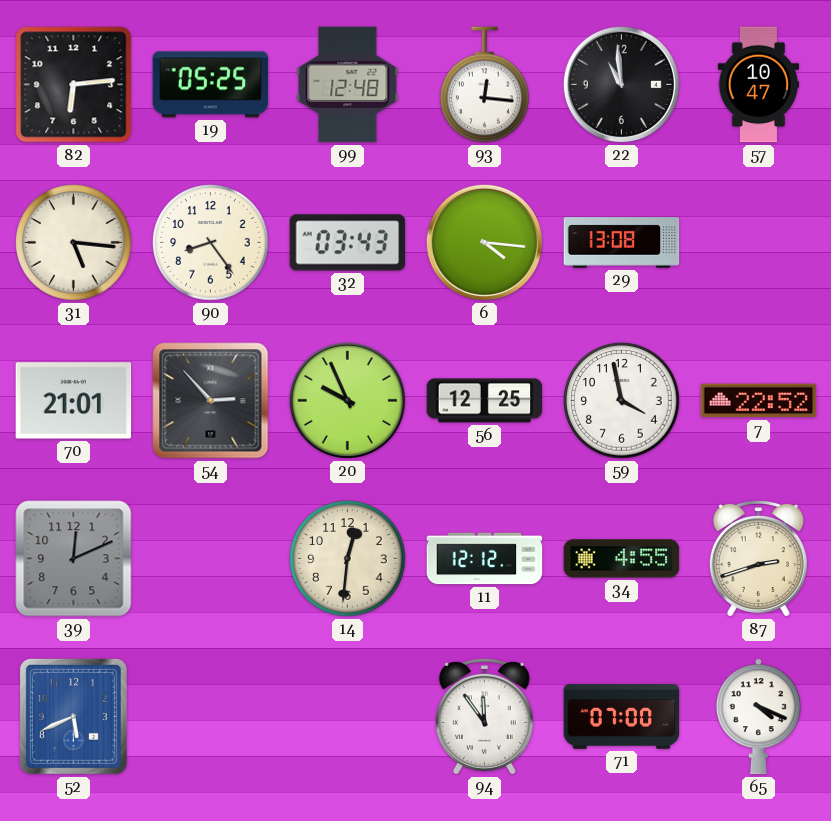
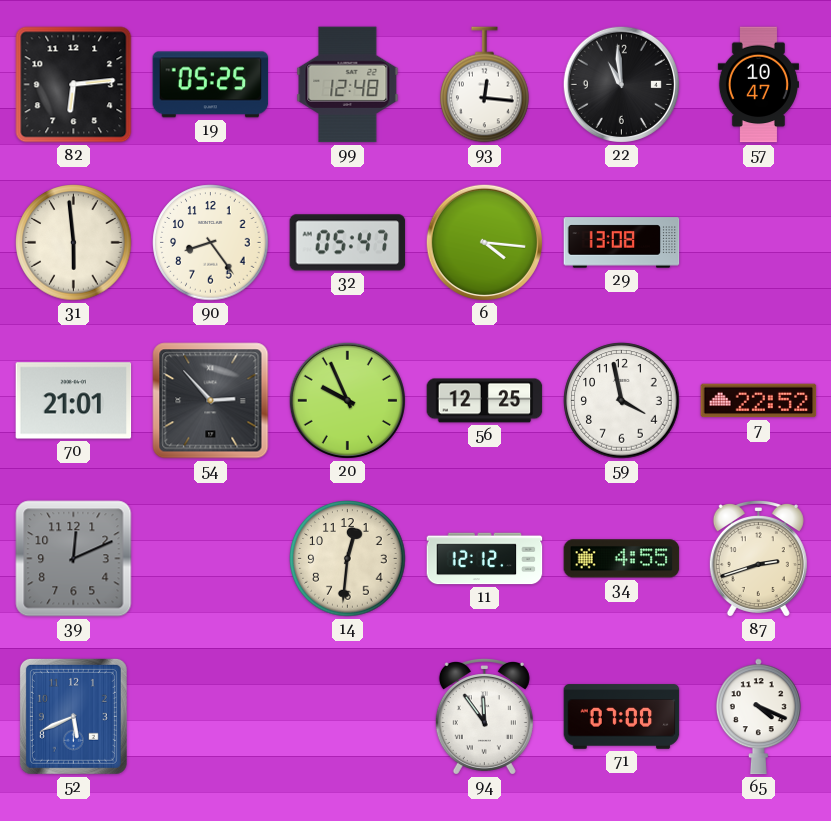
31: 5:16 -> 5:59 (74, 243)
32: 03:43 -> 05:47 (348, 243)
